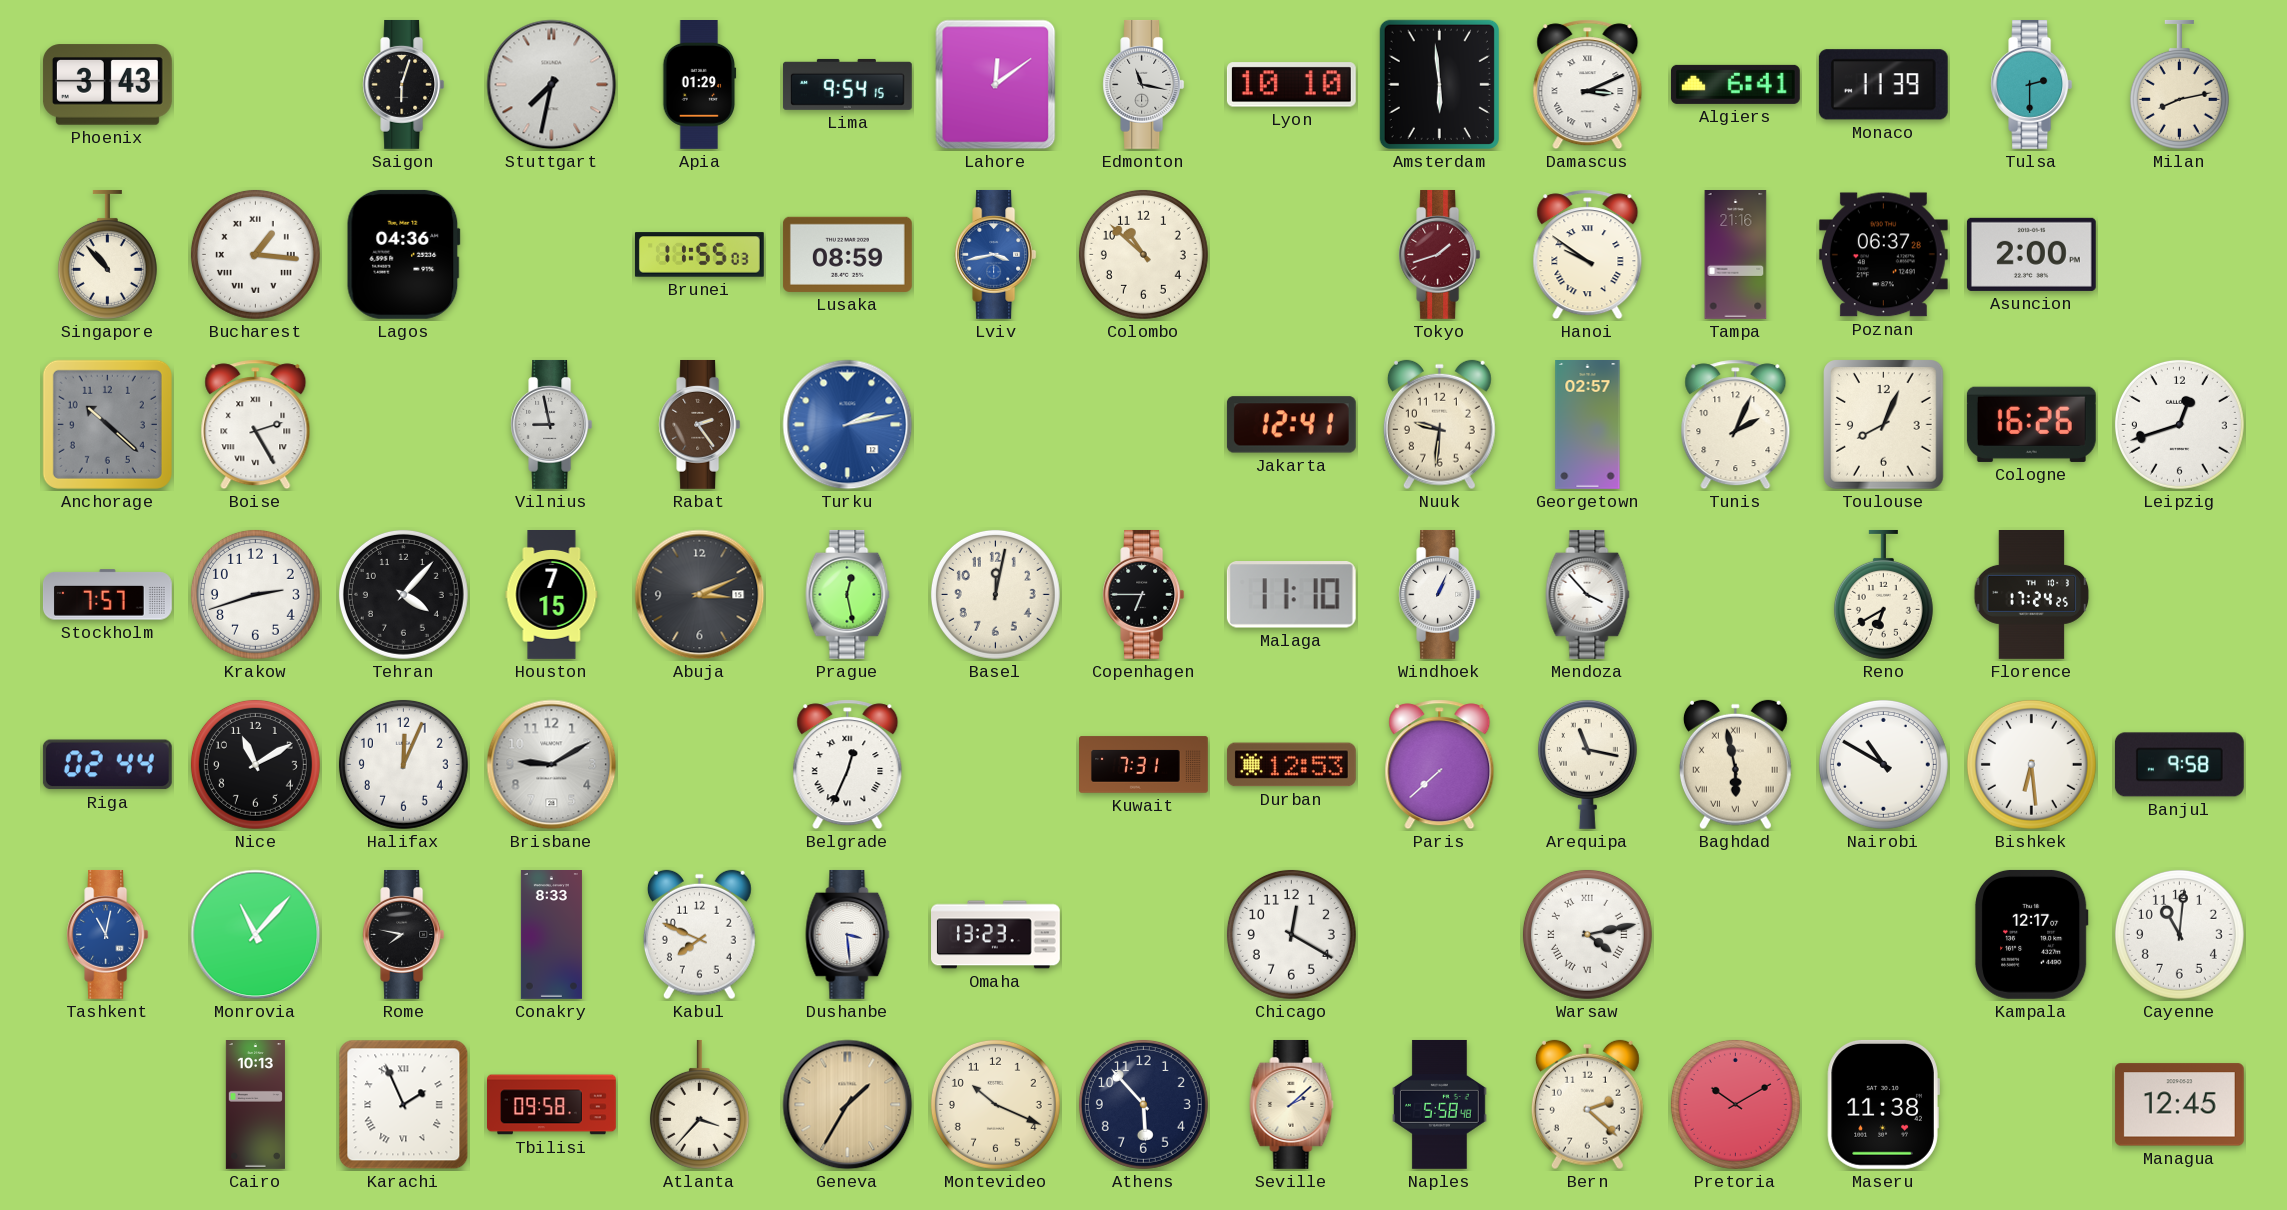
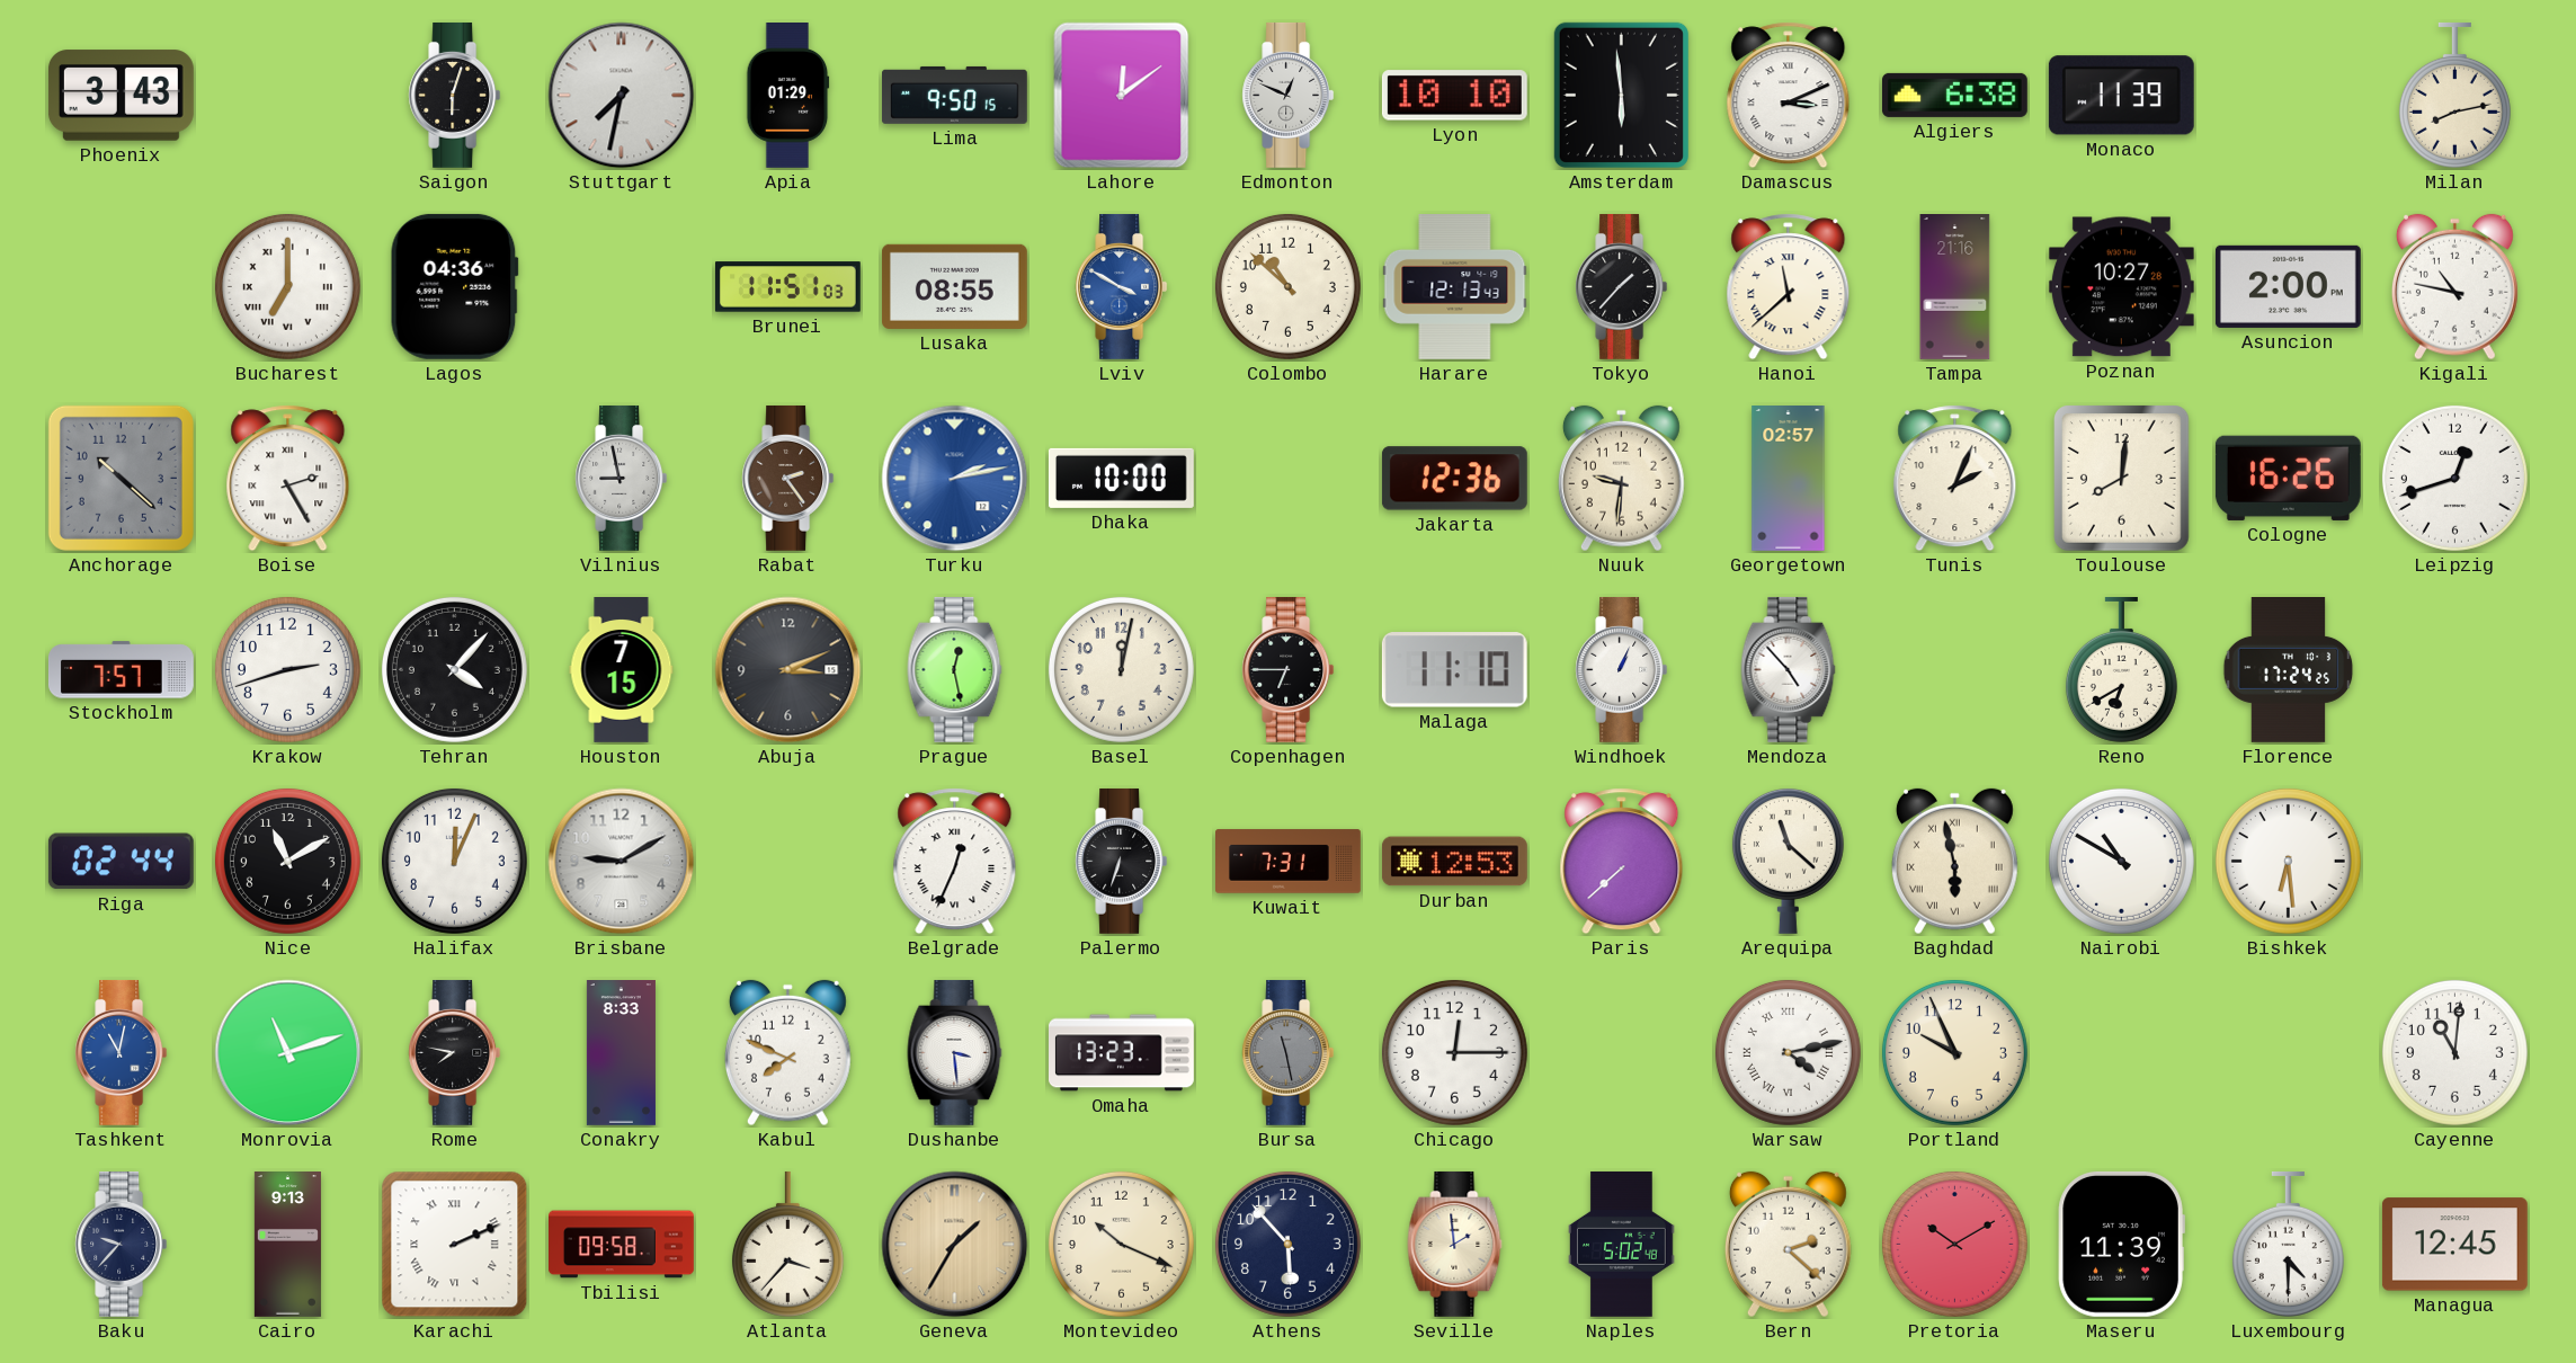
Lima: 9:54 -> 9:50 (954, 95)
Edmonton: 11:17 -> 12:49 (1289, 95)
Algiers: 6:41 -> 6:38 (1954, 95)
Tulsa: 2:30 -> none (2032, 84)
Singapore: 10:53 -> none (107, 254)
Bucharest: 1:16 -> 7:00 (287, 286)
Brunei: 11:55 -> 11:51 (787, 287)
Lusaka: 08:59 -> 08:55 (954, 286)
Lviv: 3:43 -> 3:50 (1122, 286)
Harare: none -> 12:13 (1455, 287)
Tokyo: 1:42 -> 1:37 (1622, 286)
Tokyo dial: burgundy -> black (1622, 286)
Hanoi: 9:51 -> 11:38 (1789, 287)
Poznan: 06:37 -> 10:27 (2121, 287)
Kigali: none -> 10:47 (2454, 287)
Dhaka: none -> 10:00 (1121, 478)
Jakarta: 12:41 -> 12:36 (1454, 479)
Toulouse: 8:04 -> 8:01 (2122, 479)
Mendoza: 3:53 -> 4:53 (1789, 669)
Palermo: none -> 6:33 (1122, 861)
Arequipa: 11:17 -> 11:22 (1788, 861)
Banjul: 9:58 -> none (2179, 765)
Monrovia: 11:07 -> 11:12 (288, 1053)
Bursa: none -> 11:28 (1289, 1052)
Chicago: 12:20 -> 12:15 (1454, 1052)
Portland: none -> 9:56 (1954, 1052)
Kampala: 12:17 -> none (2031, 934)
Baku: none -> 9:37 (122, 1244)
Cairo: 10:13 -> 9:13 (287, 1245)
Karachi: 1:56 -> 2:11 (455, 1245)
Seville: 2:08 -> 1:59 (1455, 1244)
Naples: 5:58 -> 5:02 (1622, 1244)
Maseru: 11:38 -> 11:39 (2121, 1244)
Luxembourg: none -> 4:30 (2288, 1244)
